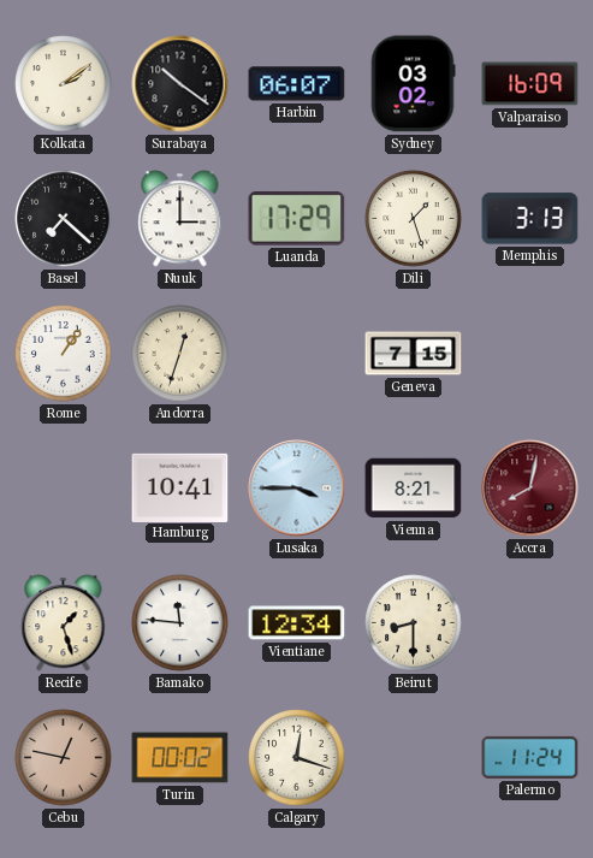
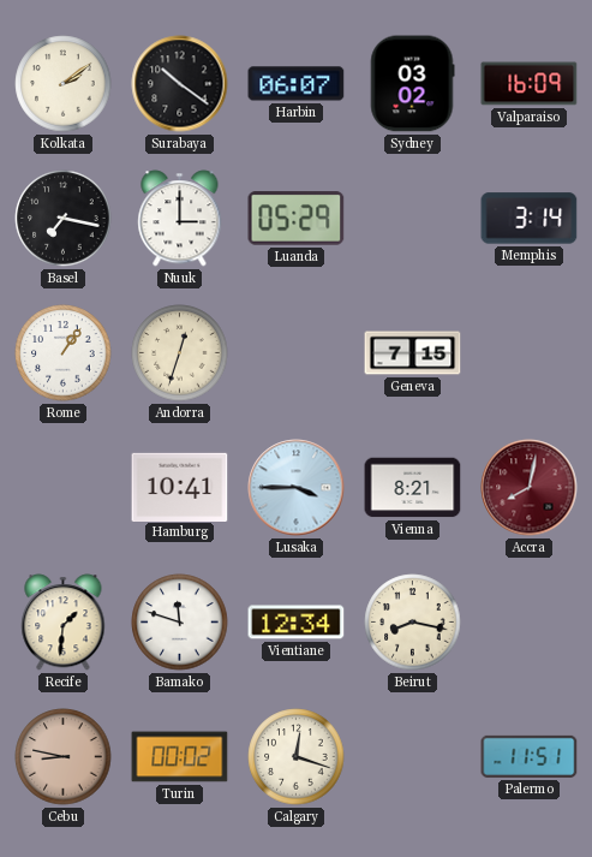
Basel: 7:22 -> 7:17 (64, 219)
Luanda: 17:29 -> 05:29 (297, 219)
Dili: 1:27 -> none (414, 219)
Memphis: 3:13 -> 3:14 (530, 219)
Recife: 1:27 -> 1:31 (64, 623)
Bamako: 11:46 -> 11:48 (180, 623)
Beirut: 8:30 -> 8:17 (413, 623)
Cebu: 12:47 -> 8:47 (64, 757)
Palermo: 11:24 -> 11:51 (530, 756)
